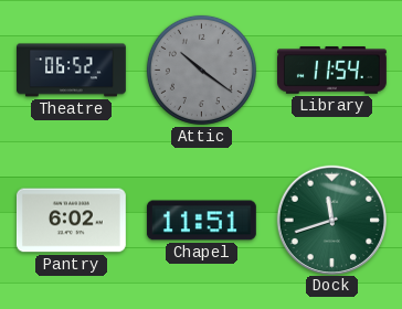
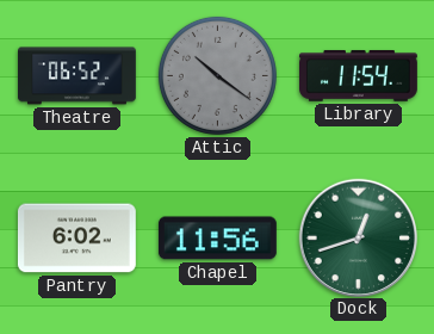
Chapel: 11:51 -> 11:56 (217, 239)
Dock: 11:42 -> 12:42 (358, 237)
